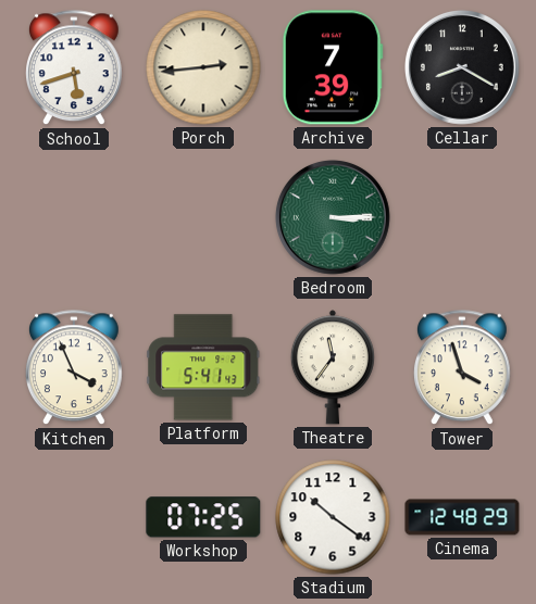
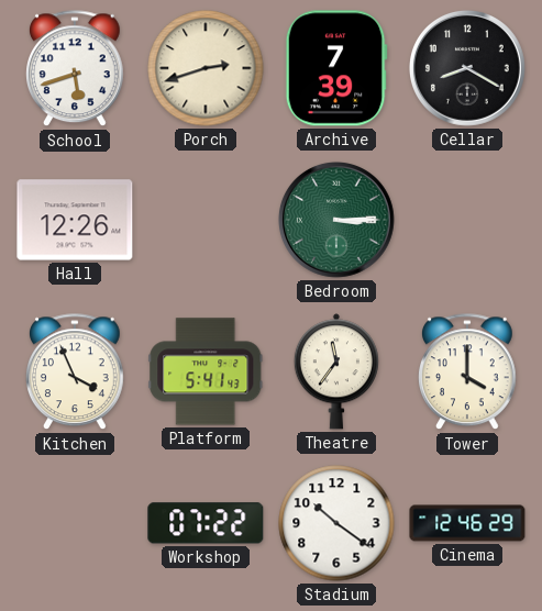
Porch: 2:44 -> 2:42 (206, 68)
Hall: none -> 12:26 (75, 220)
Tower: 3:57 -> 4:00 (468, 373)
Workshop: 07:25 -> 07:22 (206, 523)
Cinema: 12:48 -> 12:46 (467, 523)
